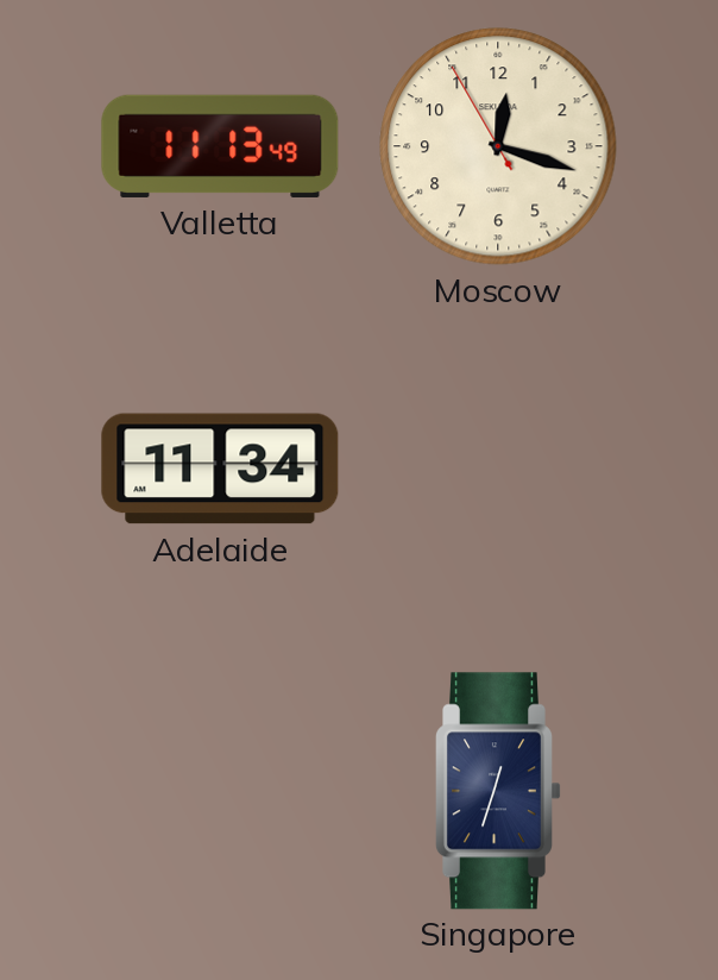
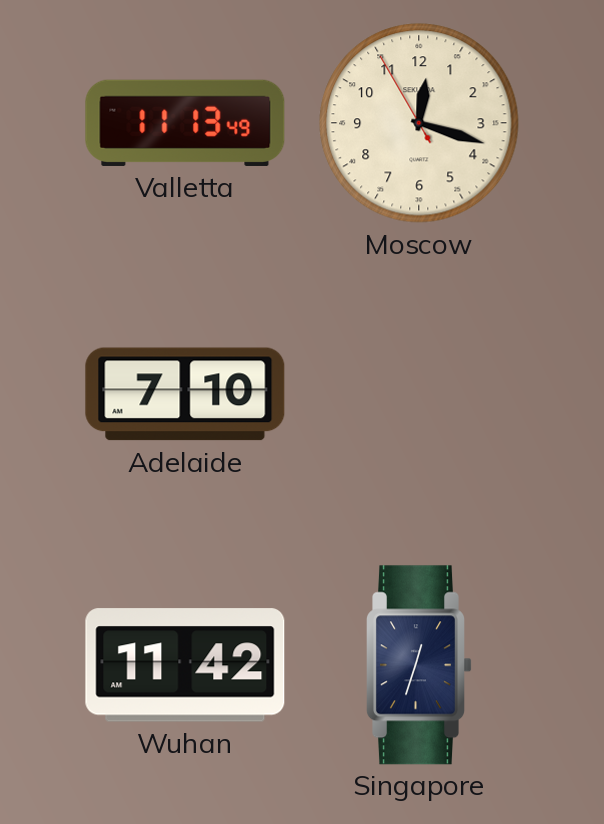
Adelaide: 11:34 -> 7:10 (185, 394)
Wuhan: none -> 11:42 (185, 665)
